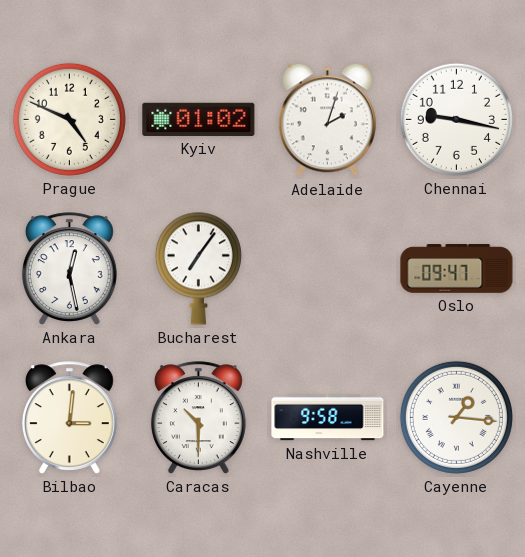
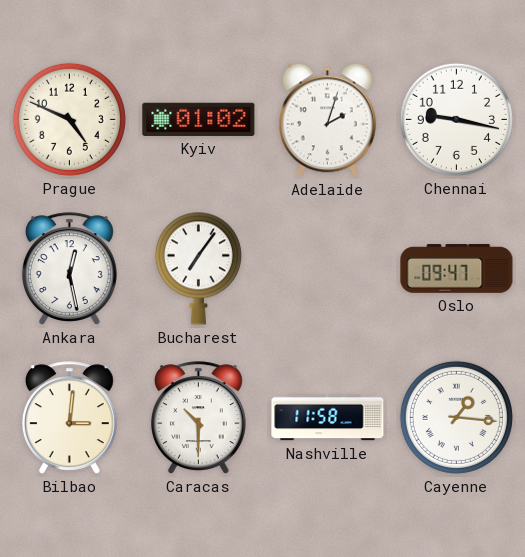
Nashville: 9:58 -> 11:58 (328, 418)
